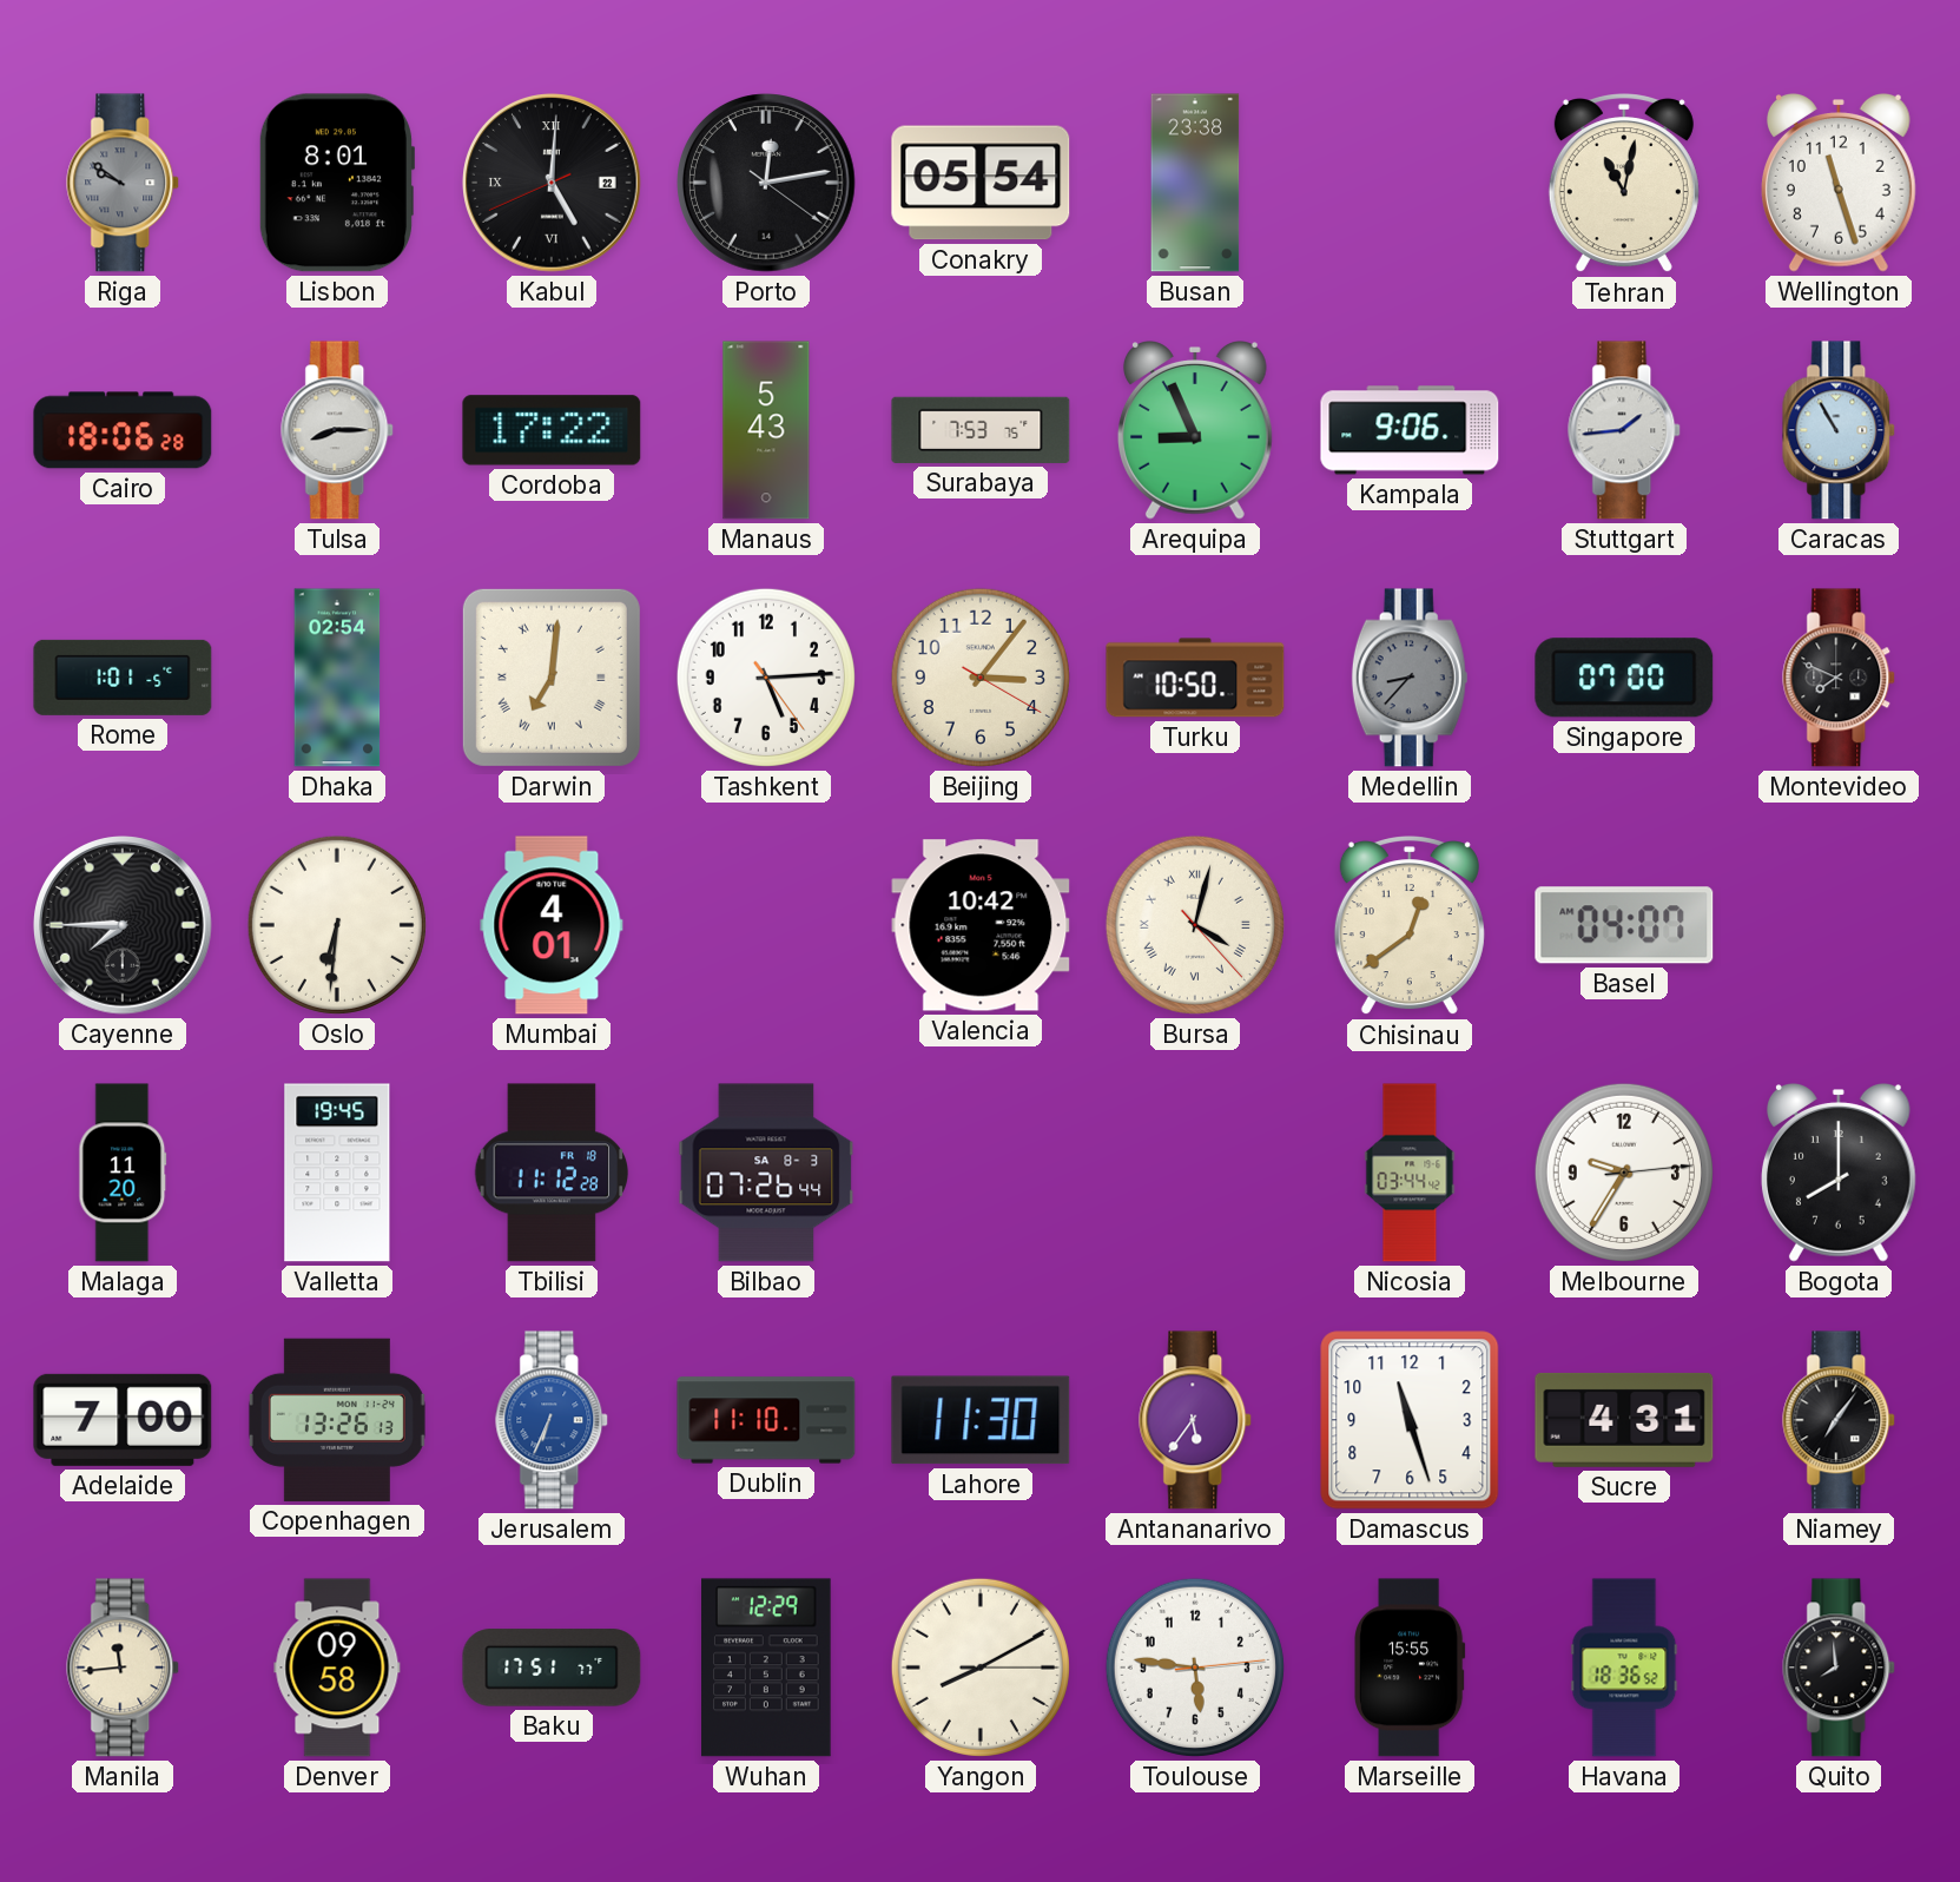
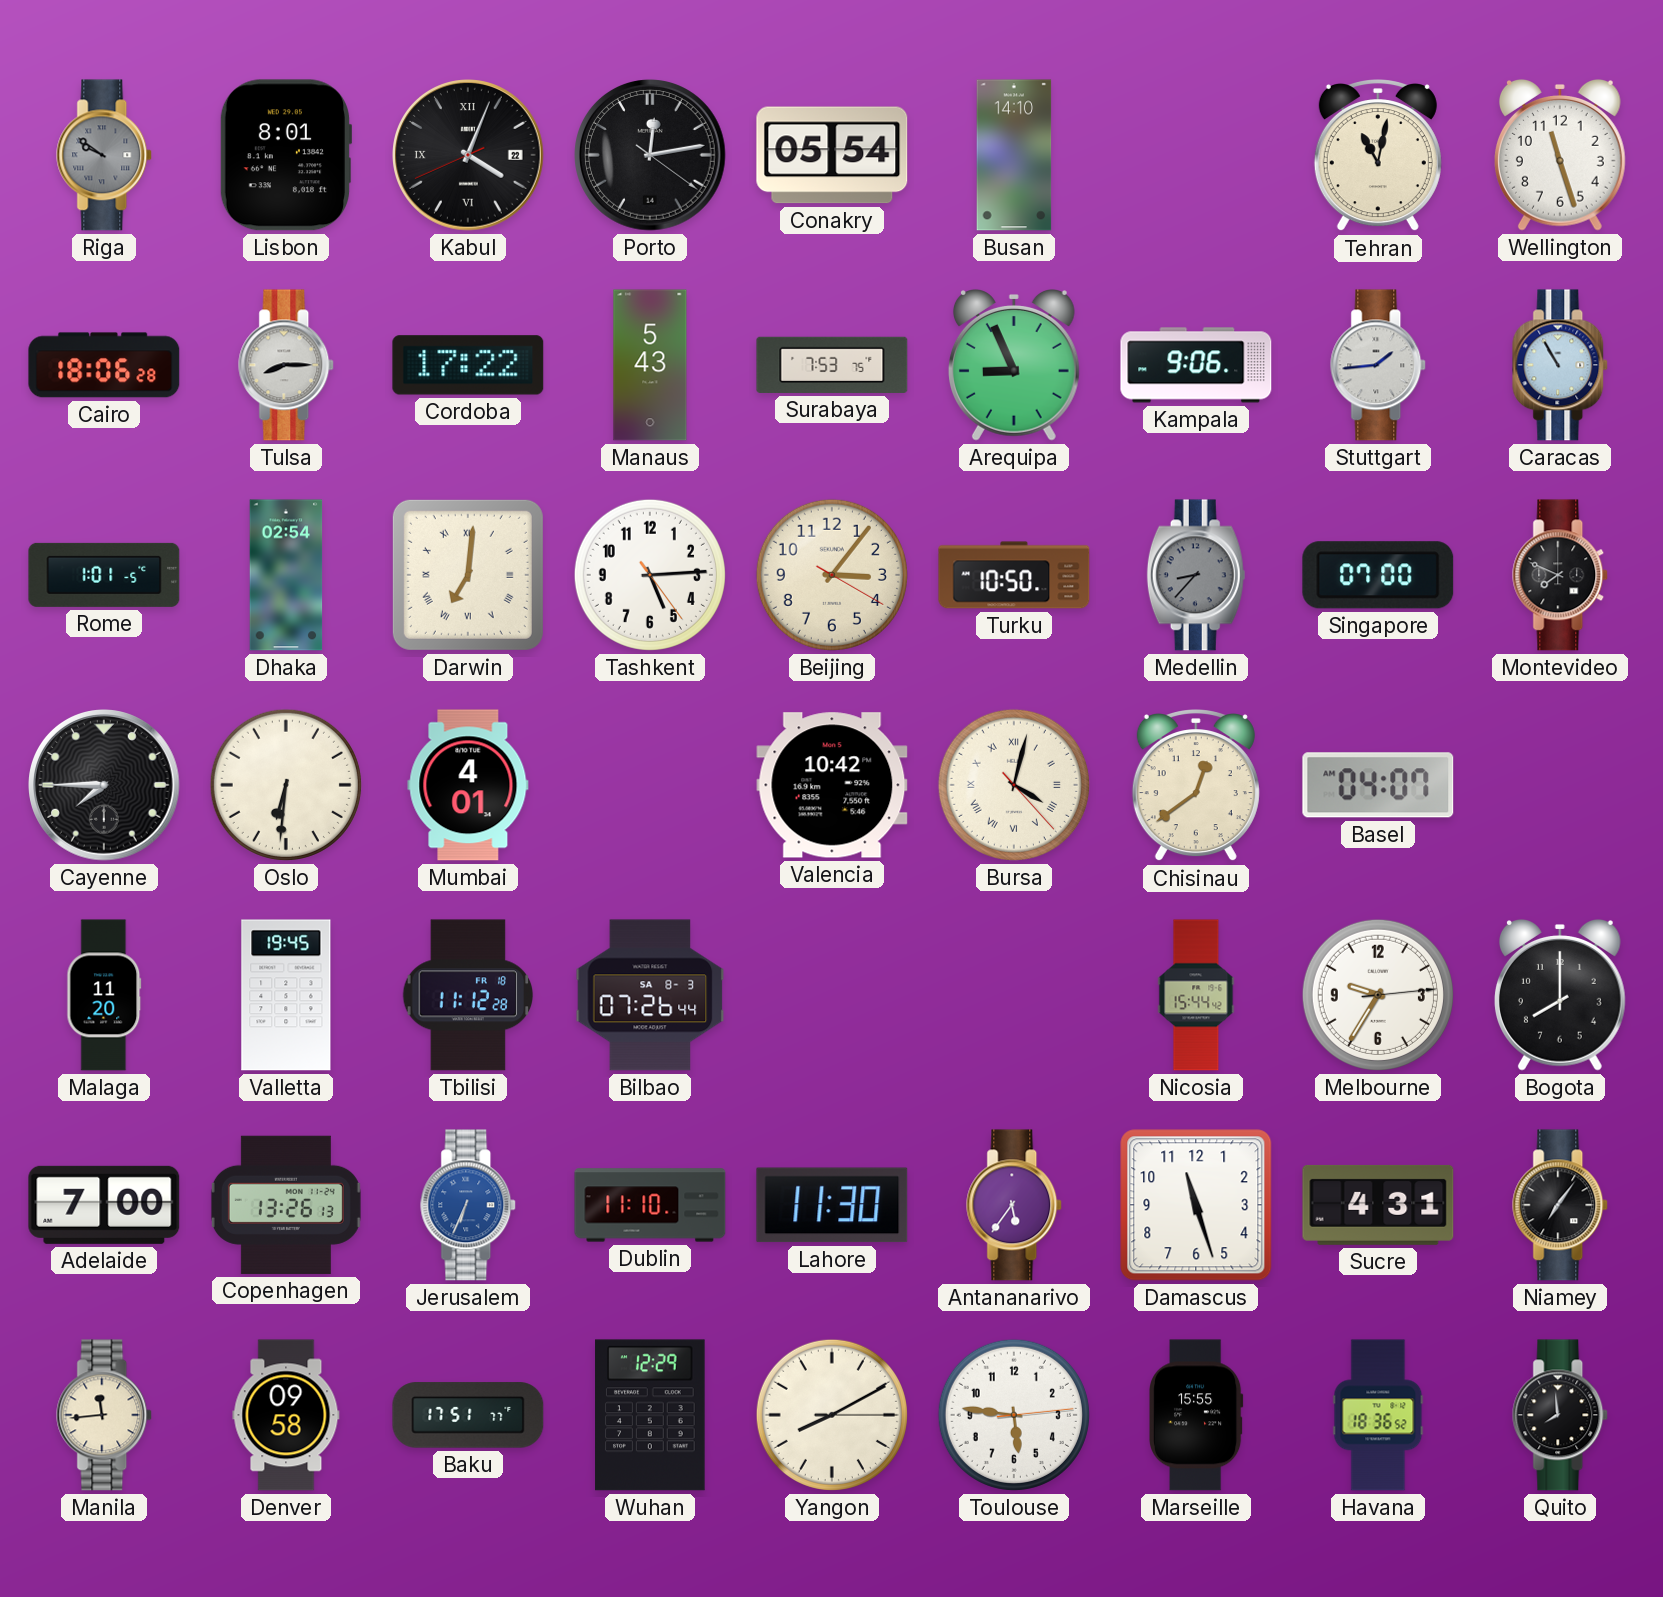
Kabul: 5:00 -> 4:03 (468, 155)
Busan: 23:38 -> 14:10 (1014, 155)
Nicosia: 03:44 -> 15:44 (1196, 995)
